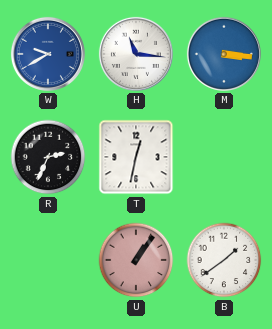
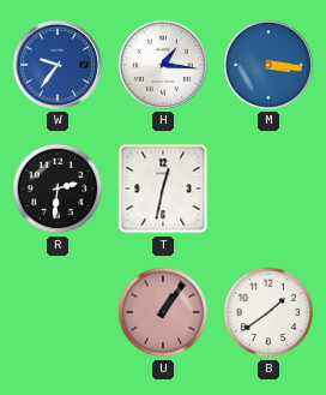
W: 9:40 -> 9:36 (58, 65)
H: 11:16 -> 1:16 (163, 65)
R: 2:34 -> 2:31 (58, 188)
